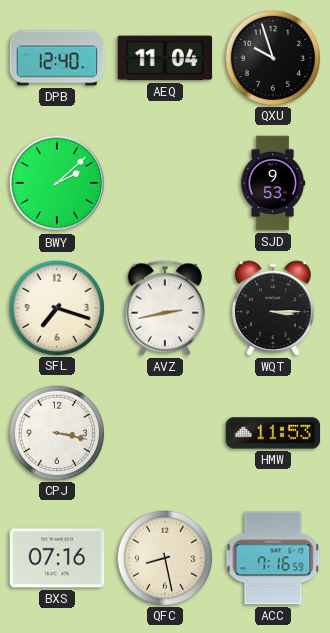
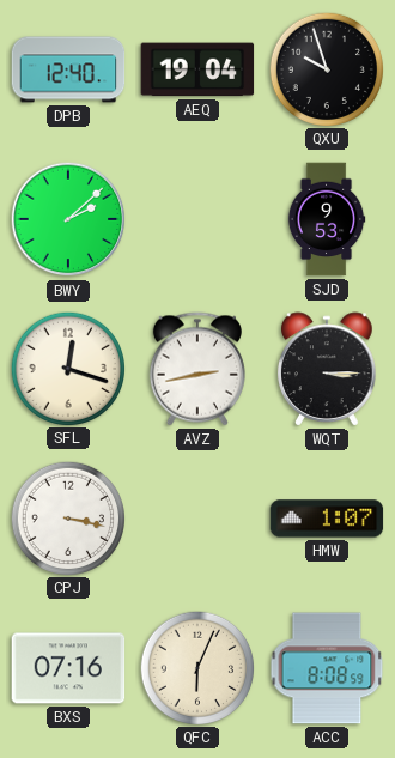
AEQ: 11:04 -> 19:04 (197, 69)
SFL: 7:18 -> 12:18 (67, 368)
HMW: 11:53 -> 1:07 (327, 519)
QFC: 8:28 -> 6:04 (196, 667)
ACC: 7:16 -> 8:08 (327, 668)
